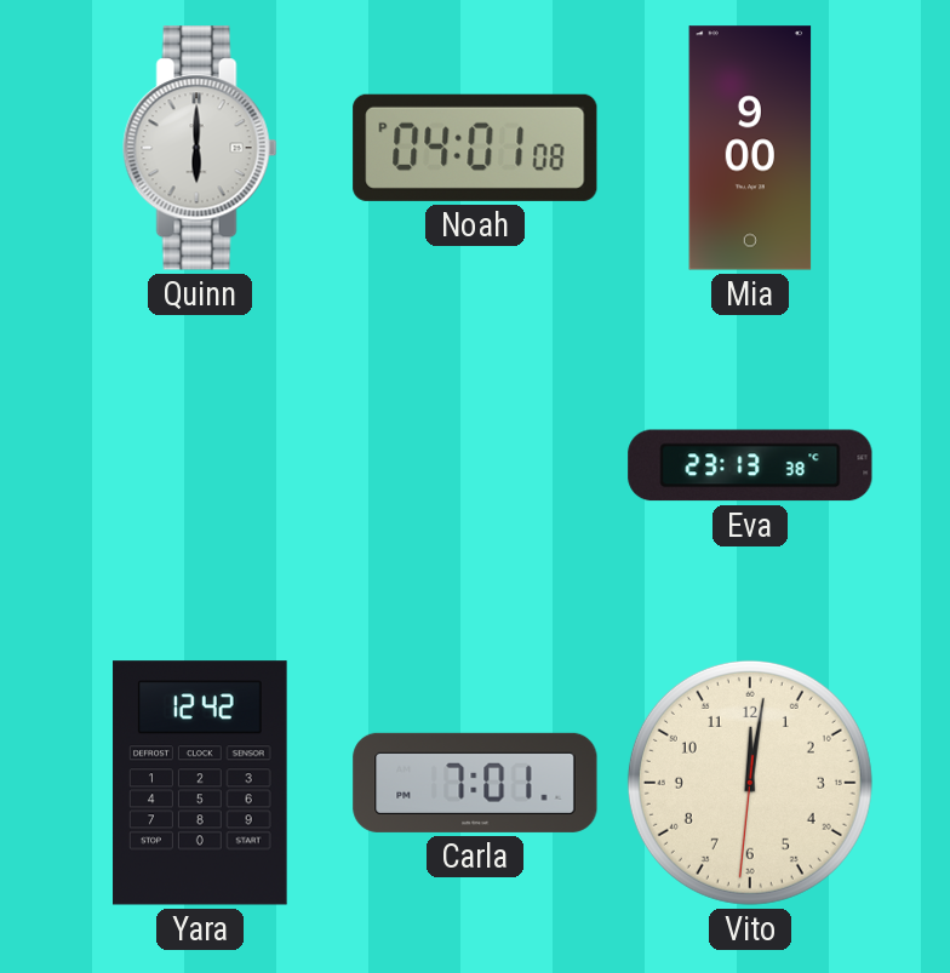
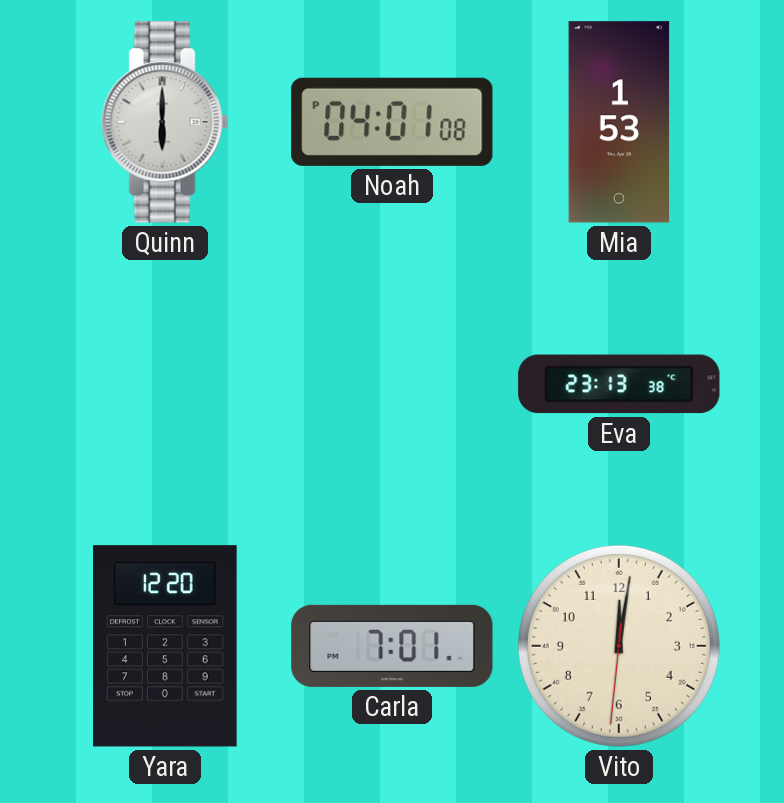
Mia: 9:00 -> 1:53 (619, 122)
Yara: 12:42 -> 12:20 (165, 646)
